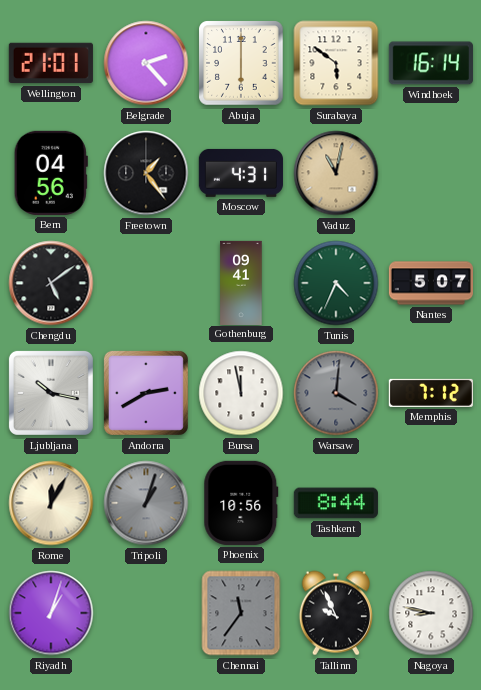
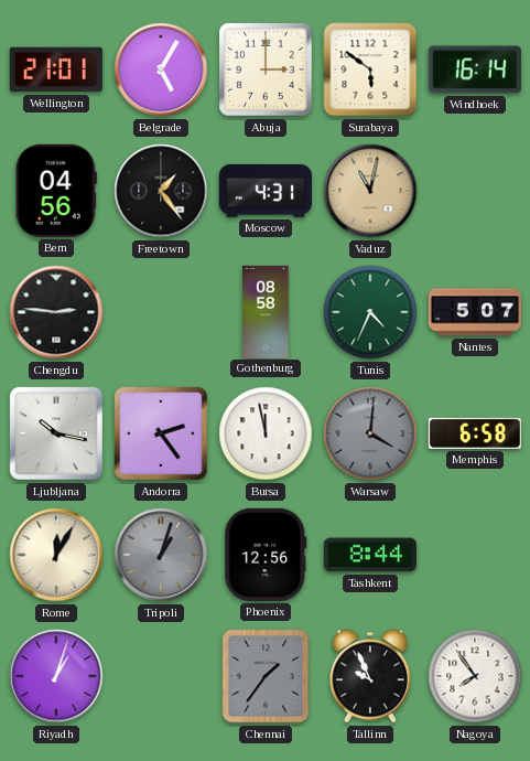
Belgrade: 2:23 -> 5:05 (161, 69)
Abuja: 6:00 -> 3:00 (266, 69)
Chengdu: 5:09 -> 2:46 (56, 312)
Gothenburg: 09:41 -> 08:58 (266, 311)
Andorra: 2:40 -> 2:24 (161, 433)
Memphis: 7:12 -> 6:58 (475, 433)
Phoenix: 10:56 -> 12:56 (266, 555)
Chennai: 11:36 -> 1:36 (266, 676)
Nagoya: 8:47 -> 7:54 (475, 676)
